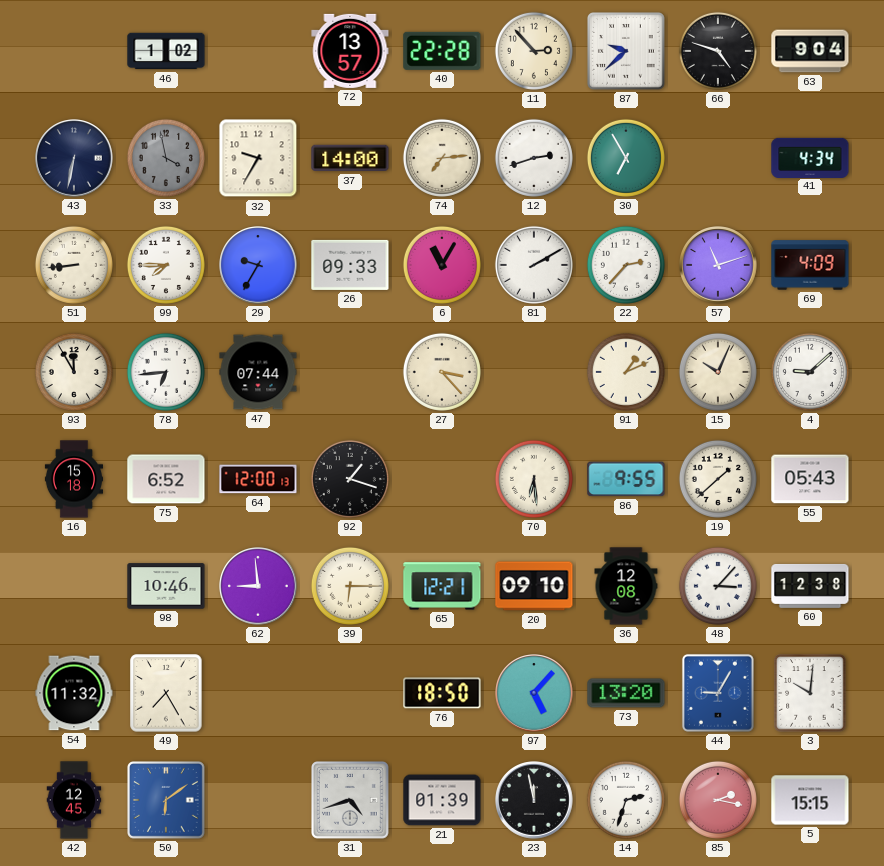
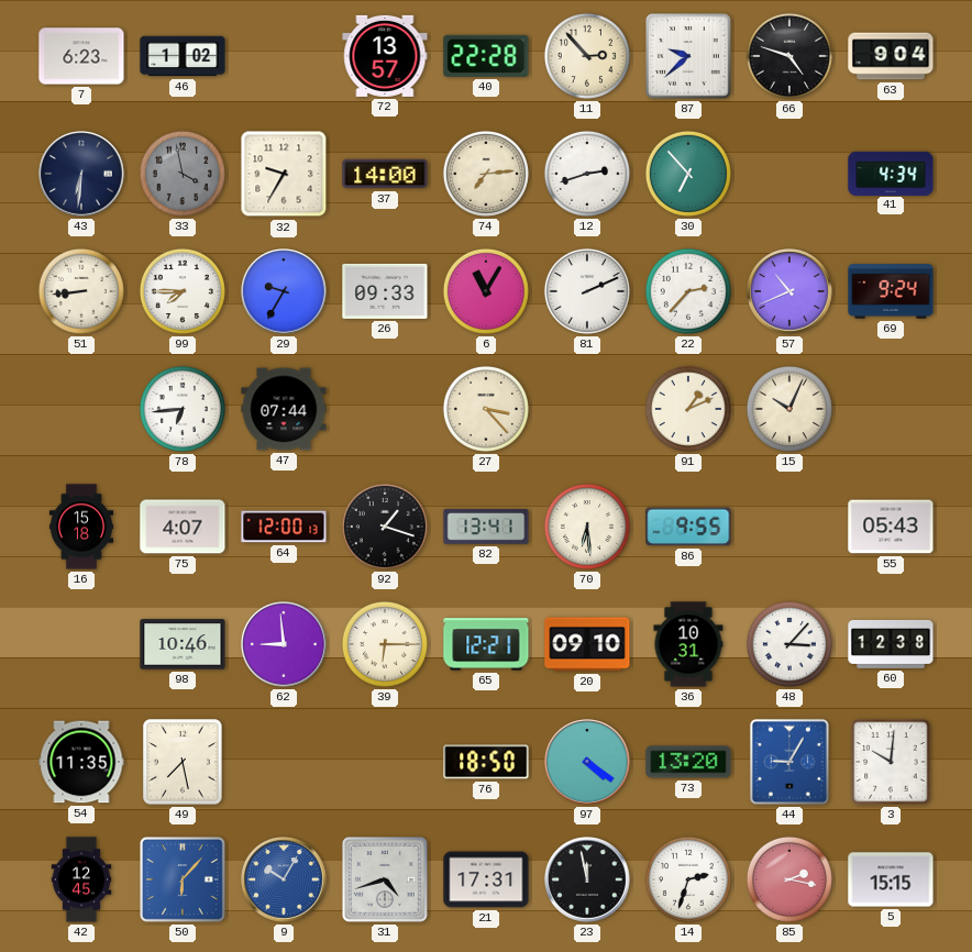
7: none -> 6:23 (81, 56)
43: 6:32 -> 6:31 (81, 174)
30: 6:55 -> 6:53 (688, 174)
81: 2:10 -> 2:11 (587, 291)
57: 11:12 -> 10:41 (789, 291)
69: 4:09 -> 9:24 (891, 291)
93: 11:55 -> none (74, 372)
4: 9:08 -> none (810, 372)
75: 6:52 -> 4:07 (183, 527)
82: none -> 13:41 (486, 527)
19: 1:38 -> none (718, 479)
36: 12:08 -> 10:31 (688, 644)
54: 11:32 -> 11:35 (81, 762)
49: 7:25 -> 7:28 (183, 762)
97: 5:07 -> 4:21 (587, 762)
50: 6:09 -> 6:07 (184, 881)
9: none -> 10:05 (284, 879)
21: 01:39 -> 17:31 (486, 879)
